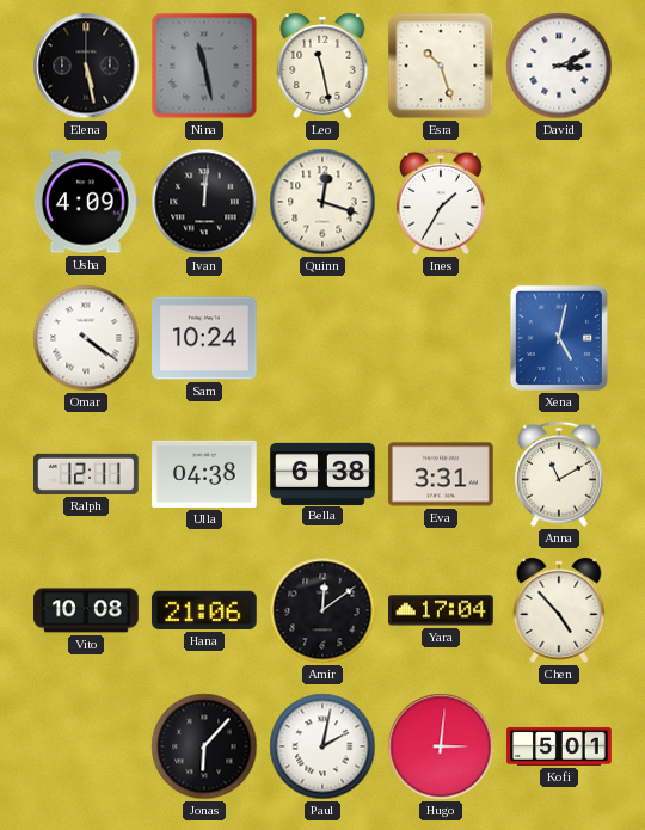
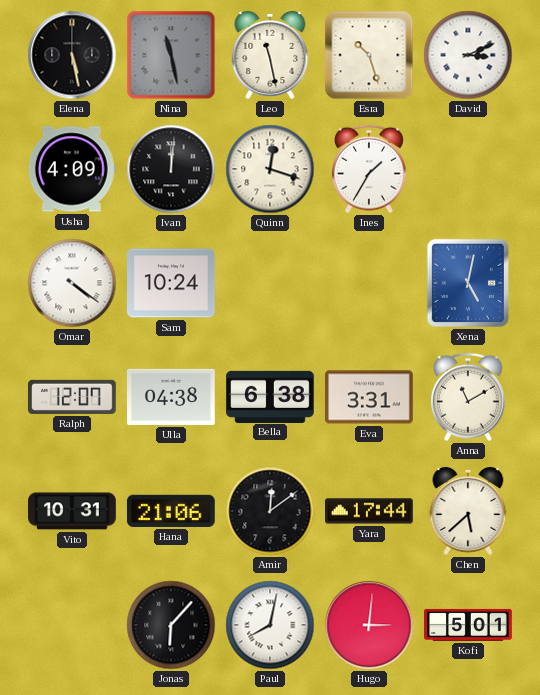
Ralph: 12:11 -> 12:07 (72, 397)
Vito: 10:08 -> 10:31 (72, 511)
Yara: 17:04 -> 17:44 (370, 511)
Chen: 4:53 -> 5:38 (468, 511)
Paul: 2:02 -> 8:02 (270, 625)
